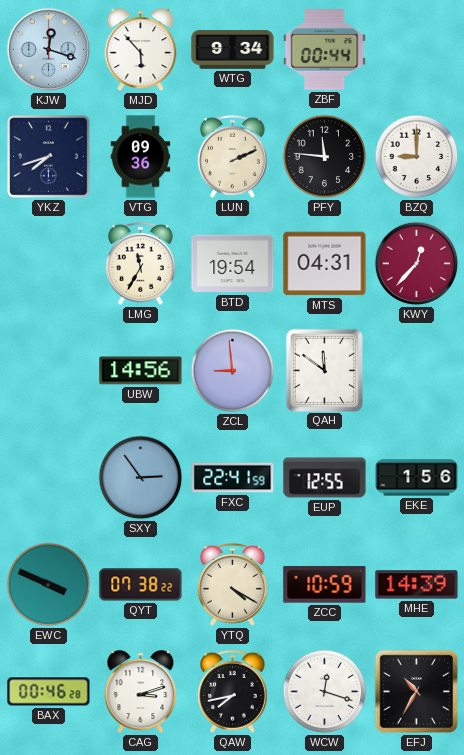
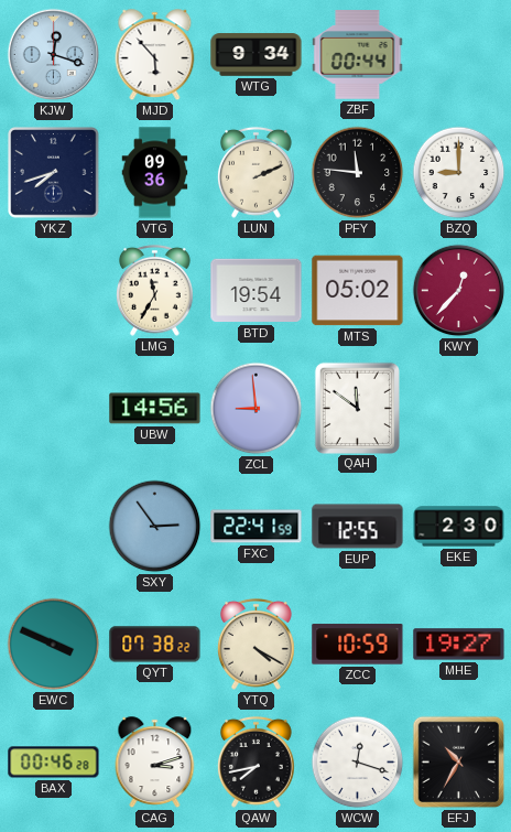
MTS: 04:31 -> 05:02 (358, 291)
EKE: 1:56 -> 2:30 (459, 527)
MHE: 14:39 -> 19:27 (459, 645)
